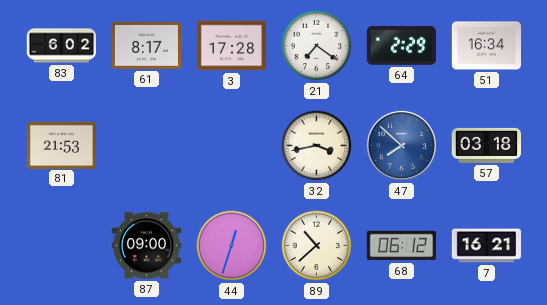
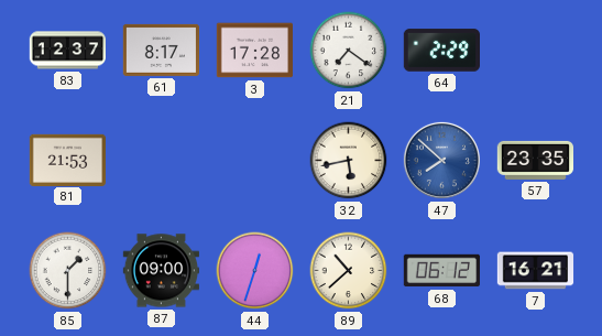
83: 6:02 -> 12:37 (67, 51)
51: 16:34 -> none (486, 46)
32: 3:43 -> 5:43 (349, 161)
57: 03:18 -> 23:35 (535, 160)
85: none -> 1:30 (68, 271)
